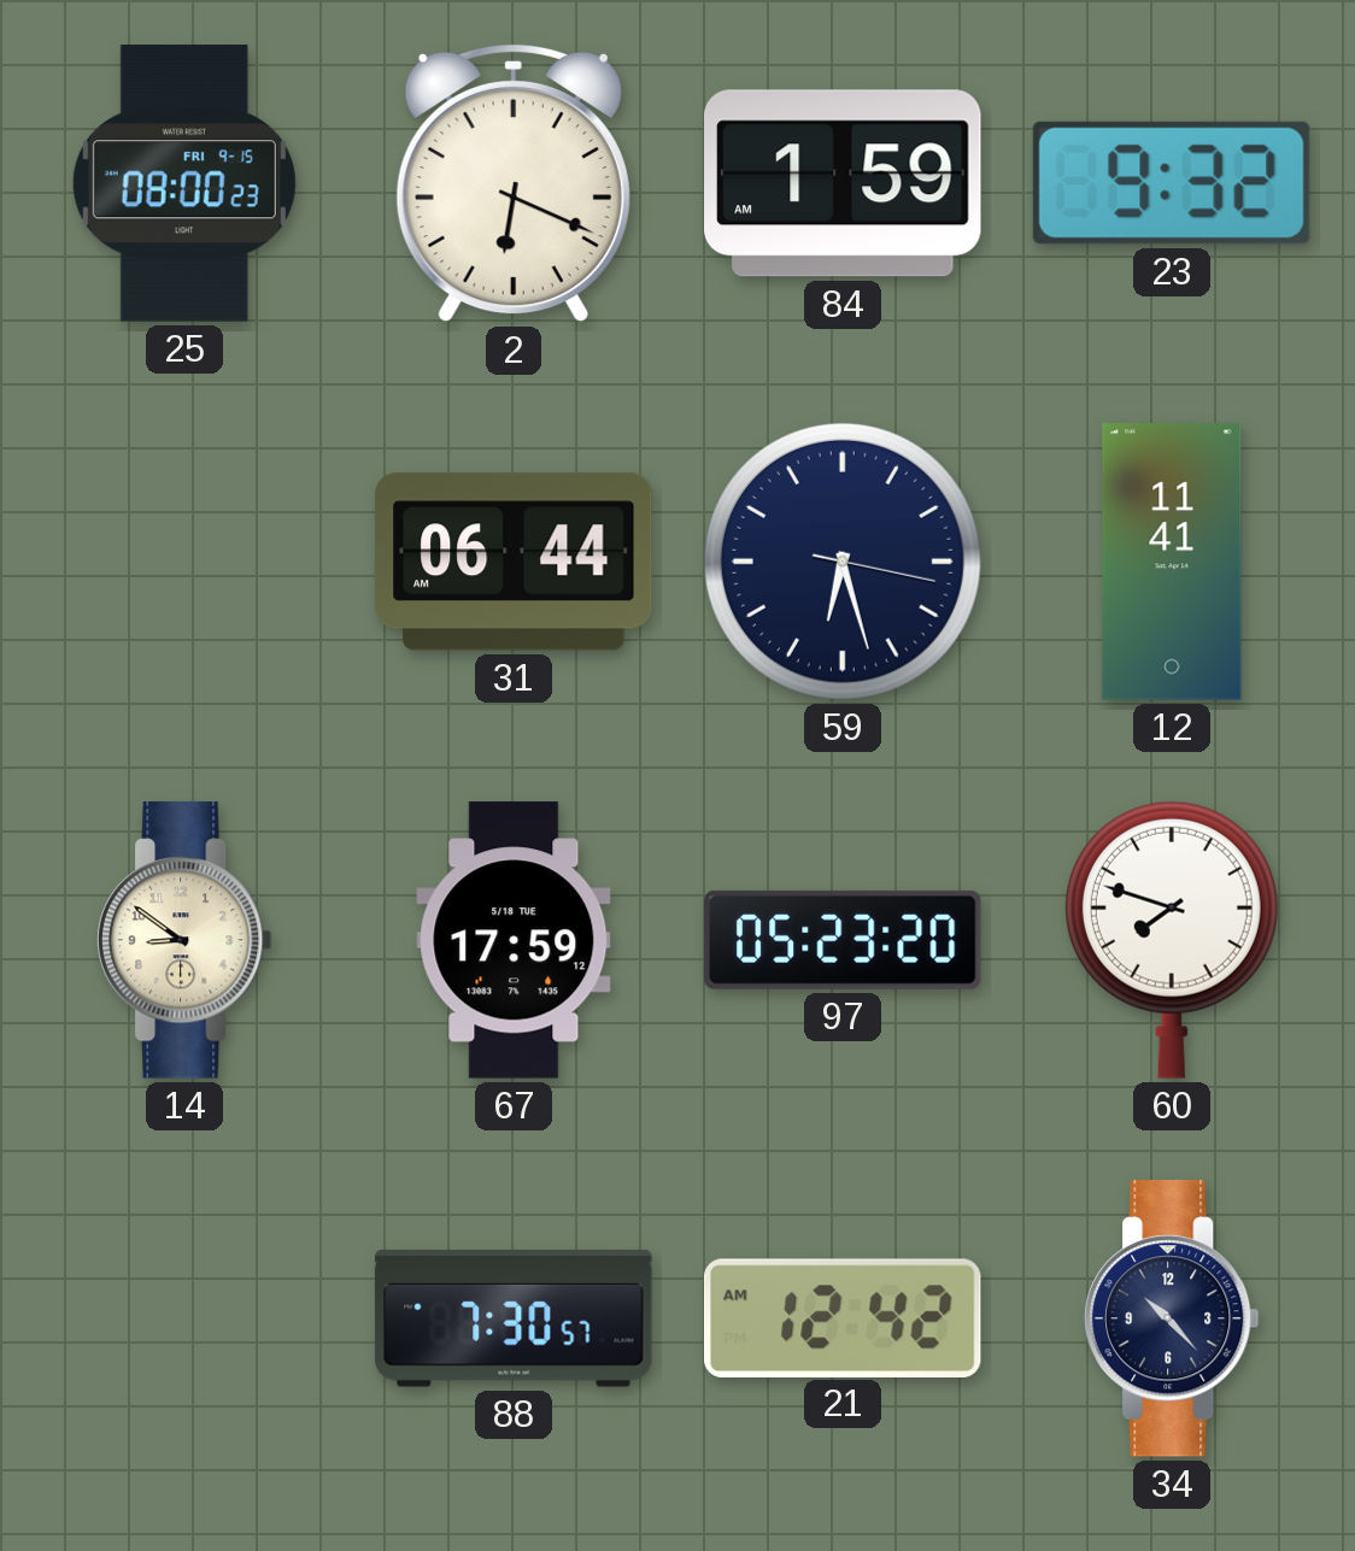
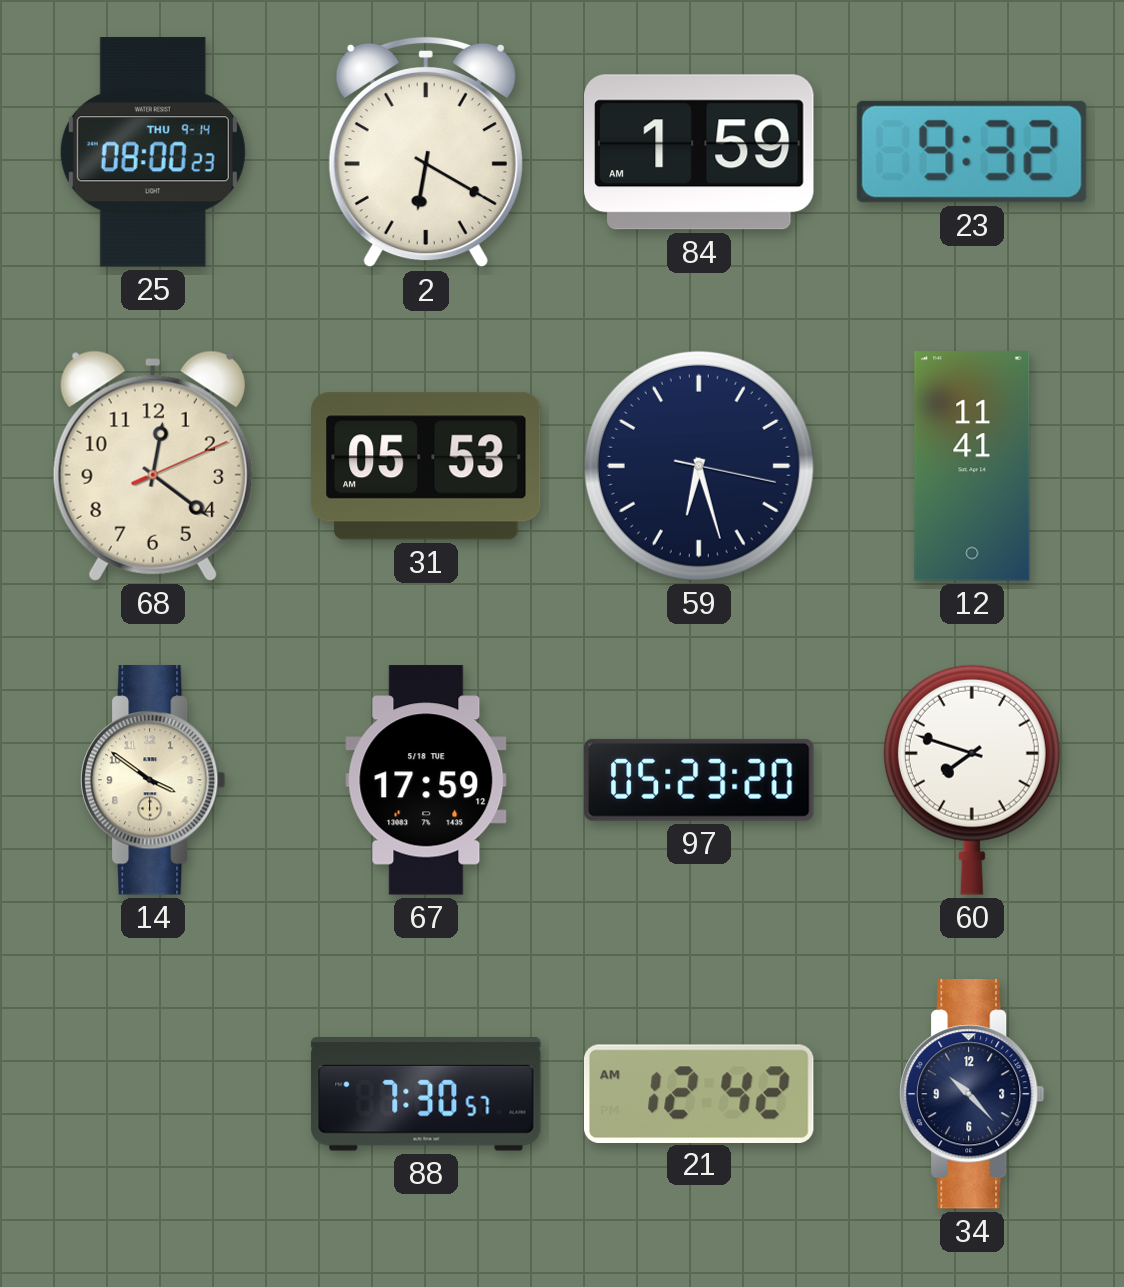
25 date: FRI 9-15 -> THU 9-14 (153, 152)
2: 6:19 -> 6:20 (426, 152)
68: none -> 12:21 (153, 466)
31: 06:44 -> 05:53 (426, 466)
14: 8:51 -> 3:51 (154, 780)
